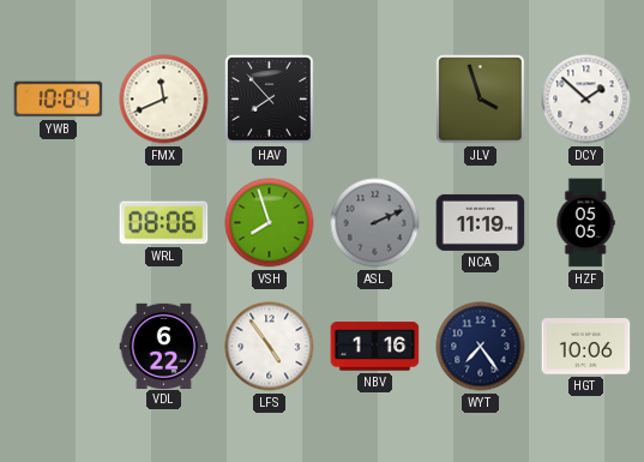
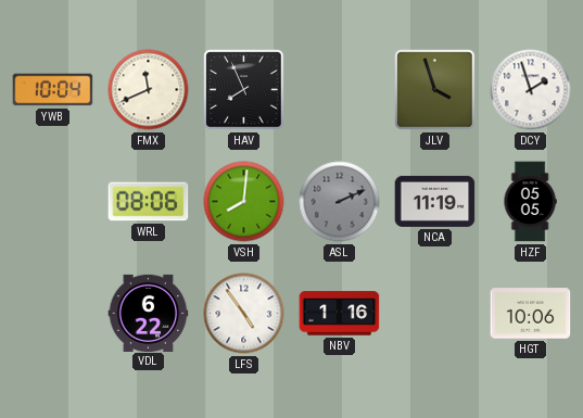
HAV: 7:53 -> 7:56 (244, 90)
DCY: 1:52 -> 1:57 (531, 90)
VSH: 7:57 -> 8:01 (244, 202)
WYT: 7:24 -> none (481, 347)
